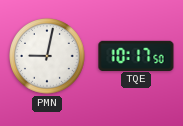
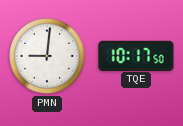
PMN: 9:02 -> 9:01 (47, 56)
